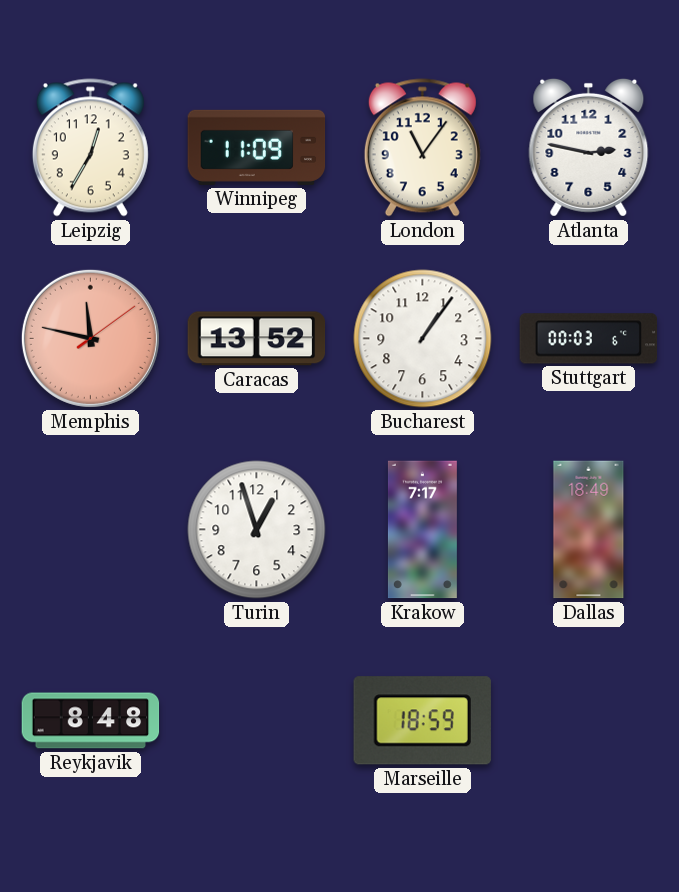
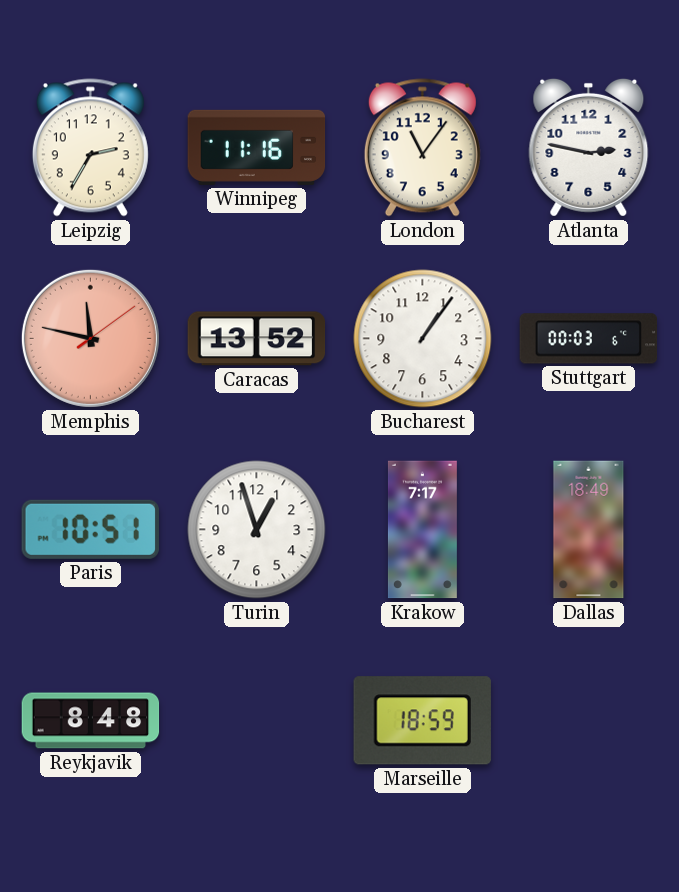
Leipzig: 12:35 -> 2:35 (90, 148)
Winnipeg: 11:09 -> 11:16 (257, 147)
Paris: none -> 10:51 (90, 529)
